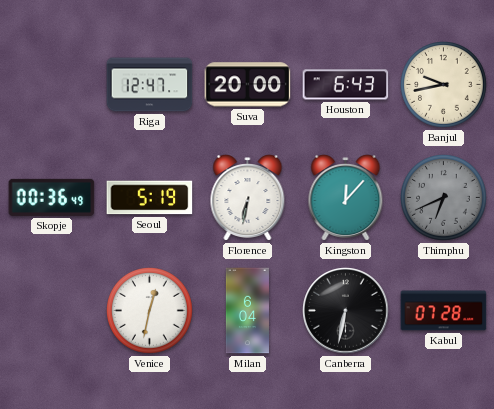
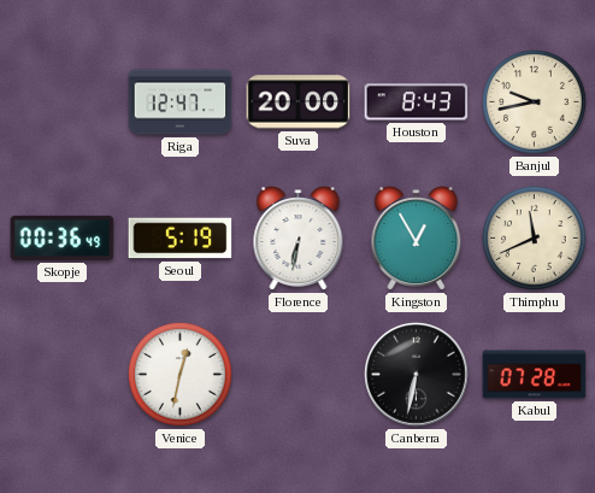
Houston: 6:43 -> 8:43 (417, 102)
Kingston: 12:07 -> 12:55 (417, 239)
Thimphu: 6:41 -> 11:41 (535, 239)
Thimphu dial: grey -> cream (535, 239)
Milan: 6:04 -> none (247, 311)
